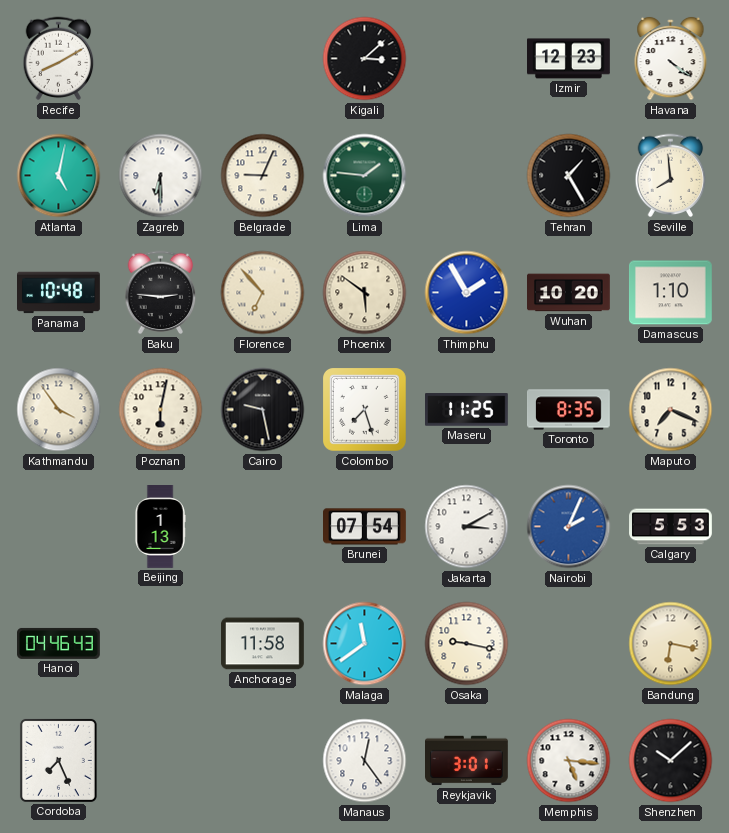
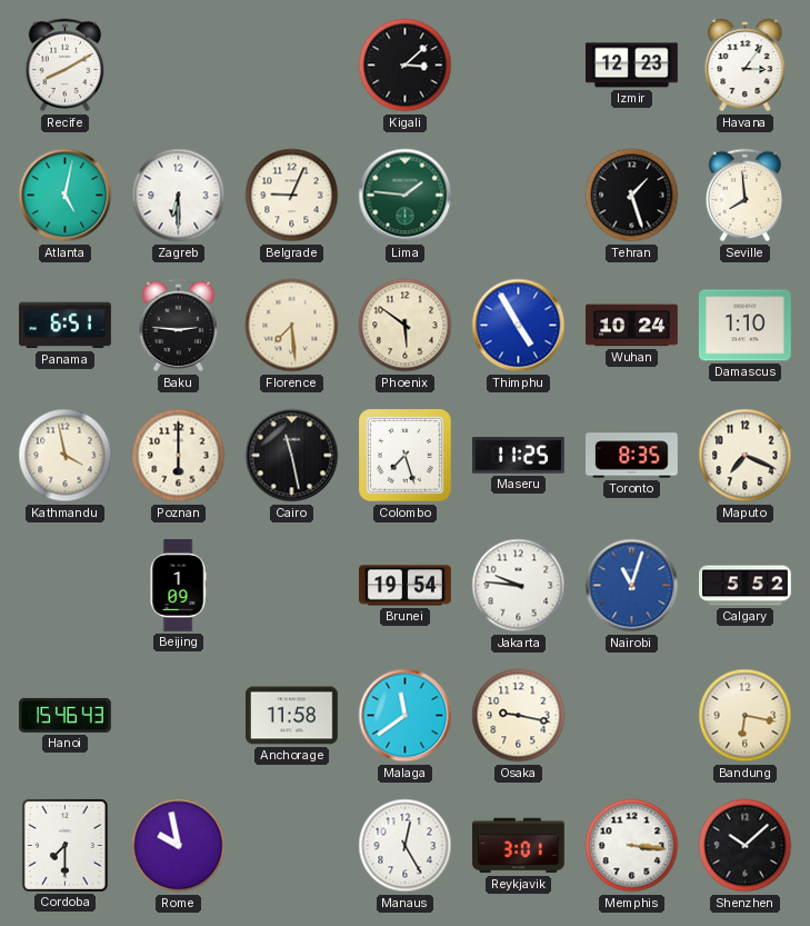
Havana: 4:21 -> 3:06 (746, 66)
Tehran: 1:25 -> 1:27 (632, 196)
Panama: 10:48 -> 6:51 (66, 326)
Florence: 6:53 -> 7:29 (292, 326)
Thimphu: 1:55 -> 4:55 (519, 326)
Wuhan: 10:20 -> 10:24 (632, 326)
Kathmandu: 3:54 -> 3:58 (66, 456)
Poznan: 6:02 -> 6:00 (179, 456)
Cairo: 9:28 -> 11:28 (292, 456)
Beijing: 1:13 -> 1:09 (178, 586)
Brunei: 07:54 -> 19:54 (406, 586)
Jakarta: 3:10 -> 9:46 (519, 586)
Nairobi: 2:04 -> 11:03 (632, 586)
Calgary: 5:53 -> 5:52 (746, 586)
Hanoi: 04:46 -> 15:46 (66, 715)
Cordoba: 7:26 -> 7:30 (64, 845)
Rome: none -> 9:58 (179, 846)
Manaus: 12:24 -> 12:25 (406, 846)
Memphis: 5:16 -> 3:16 (632, 846)
